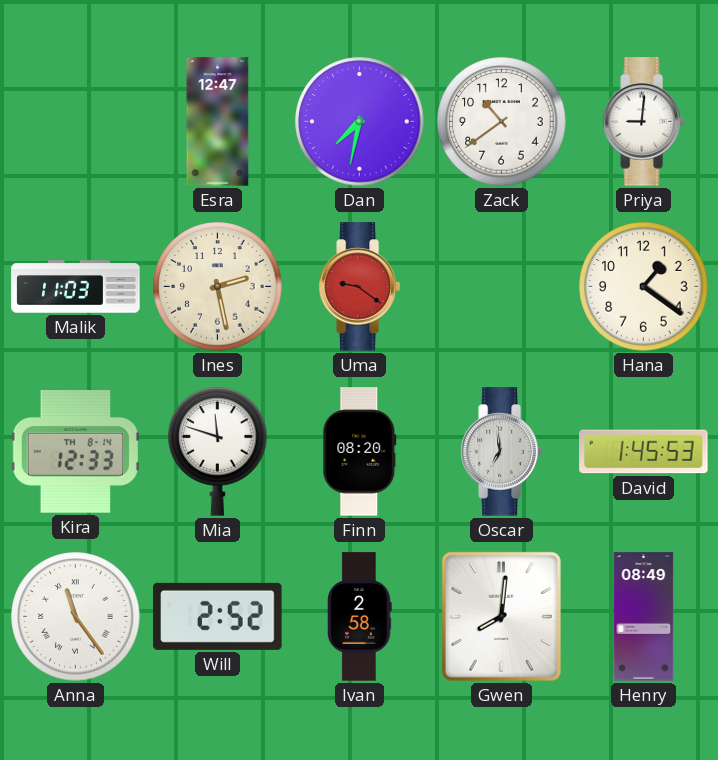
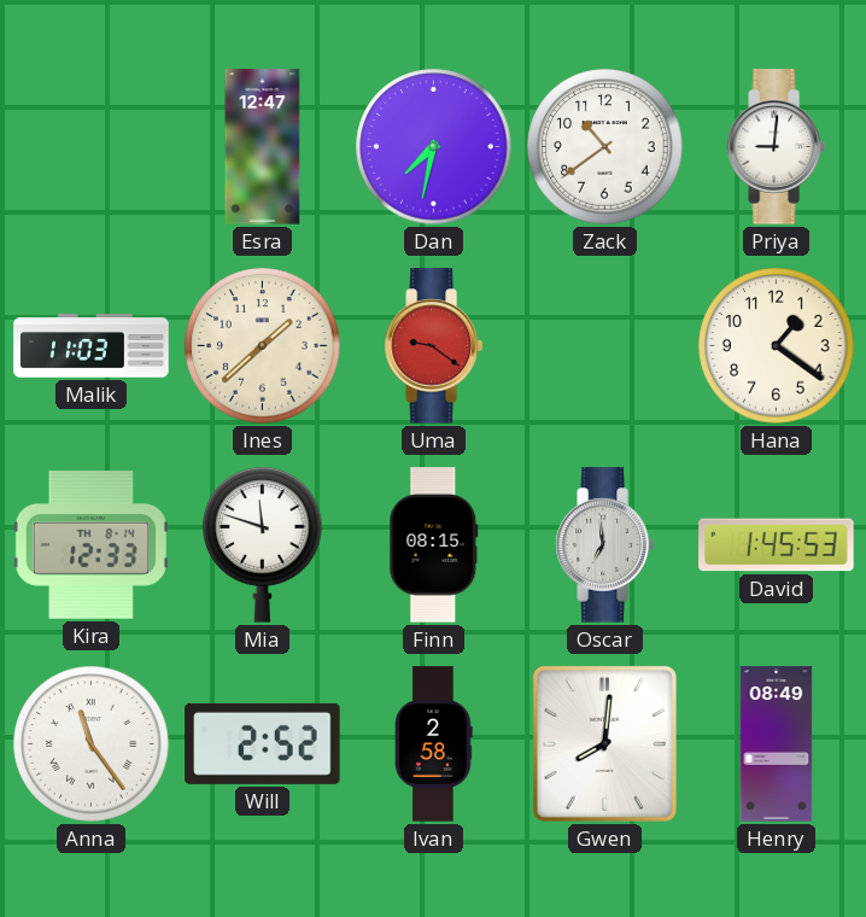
Ines: 2:28 -> 1:38 (263, 346)
Finn: 08:20 -> 08:15 (434, 545)
